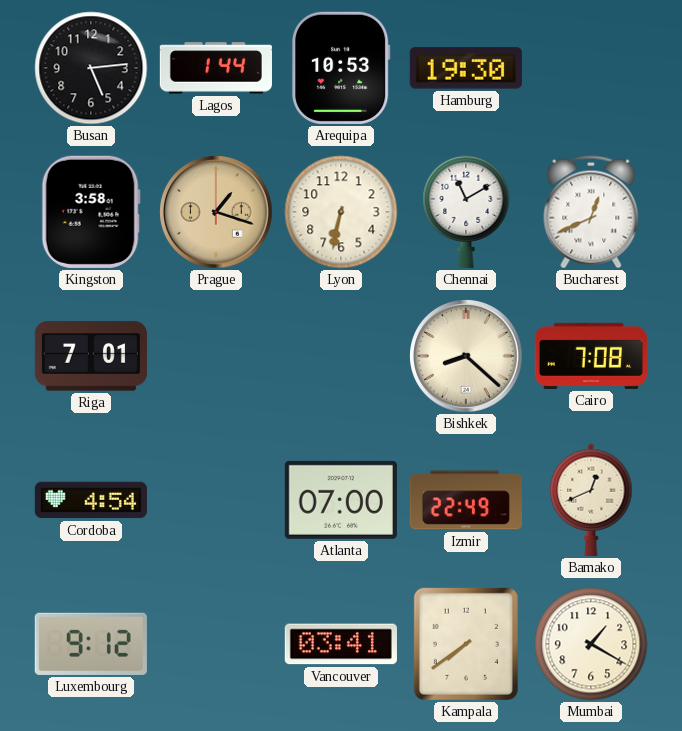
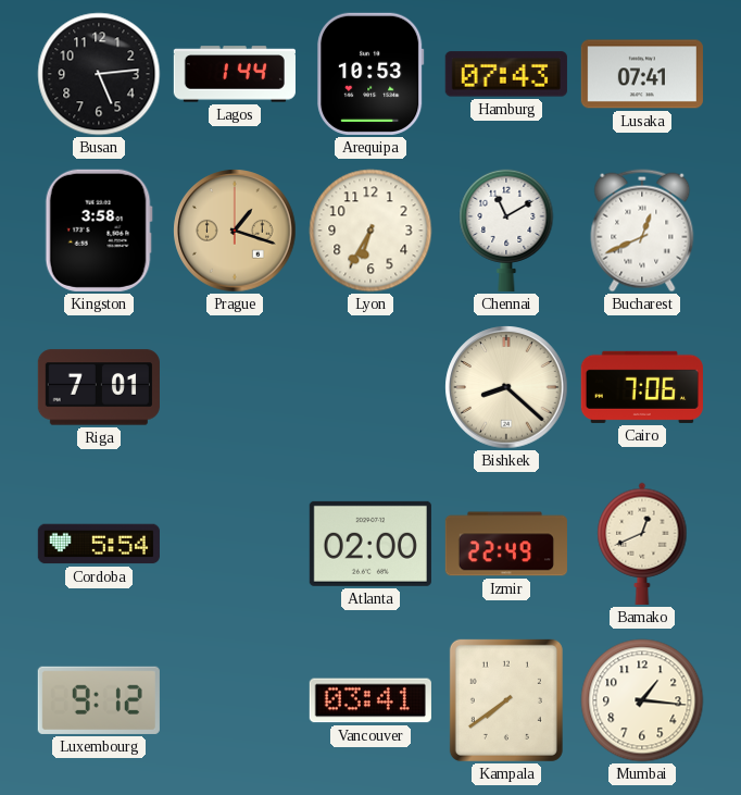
Hamburg: 19:30 -> 07:43 (506, 74)
Lusaka: none -> 07:41 (642, 74)
Lyon: 6:32 -> 6:35 (370, 231)
Cairo: 7:08 -> 7:06 (642, 387)
Cordoba: 4:54 -> 5:54 (99, 544)
Atlanta: 07:00 -> 02:00 (370, 544)
Mumbai: 1:20 -> 1:16 (642, 700)
